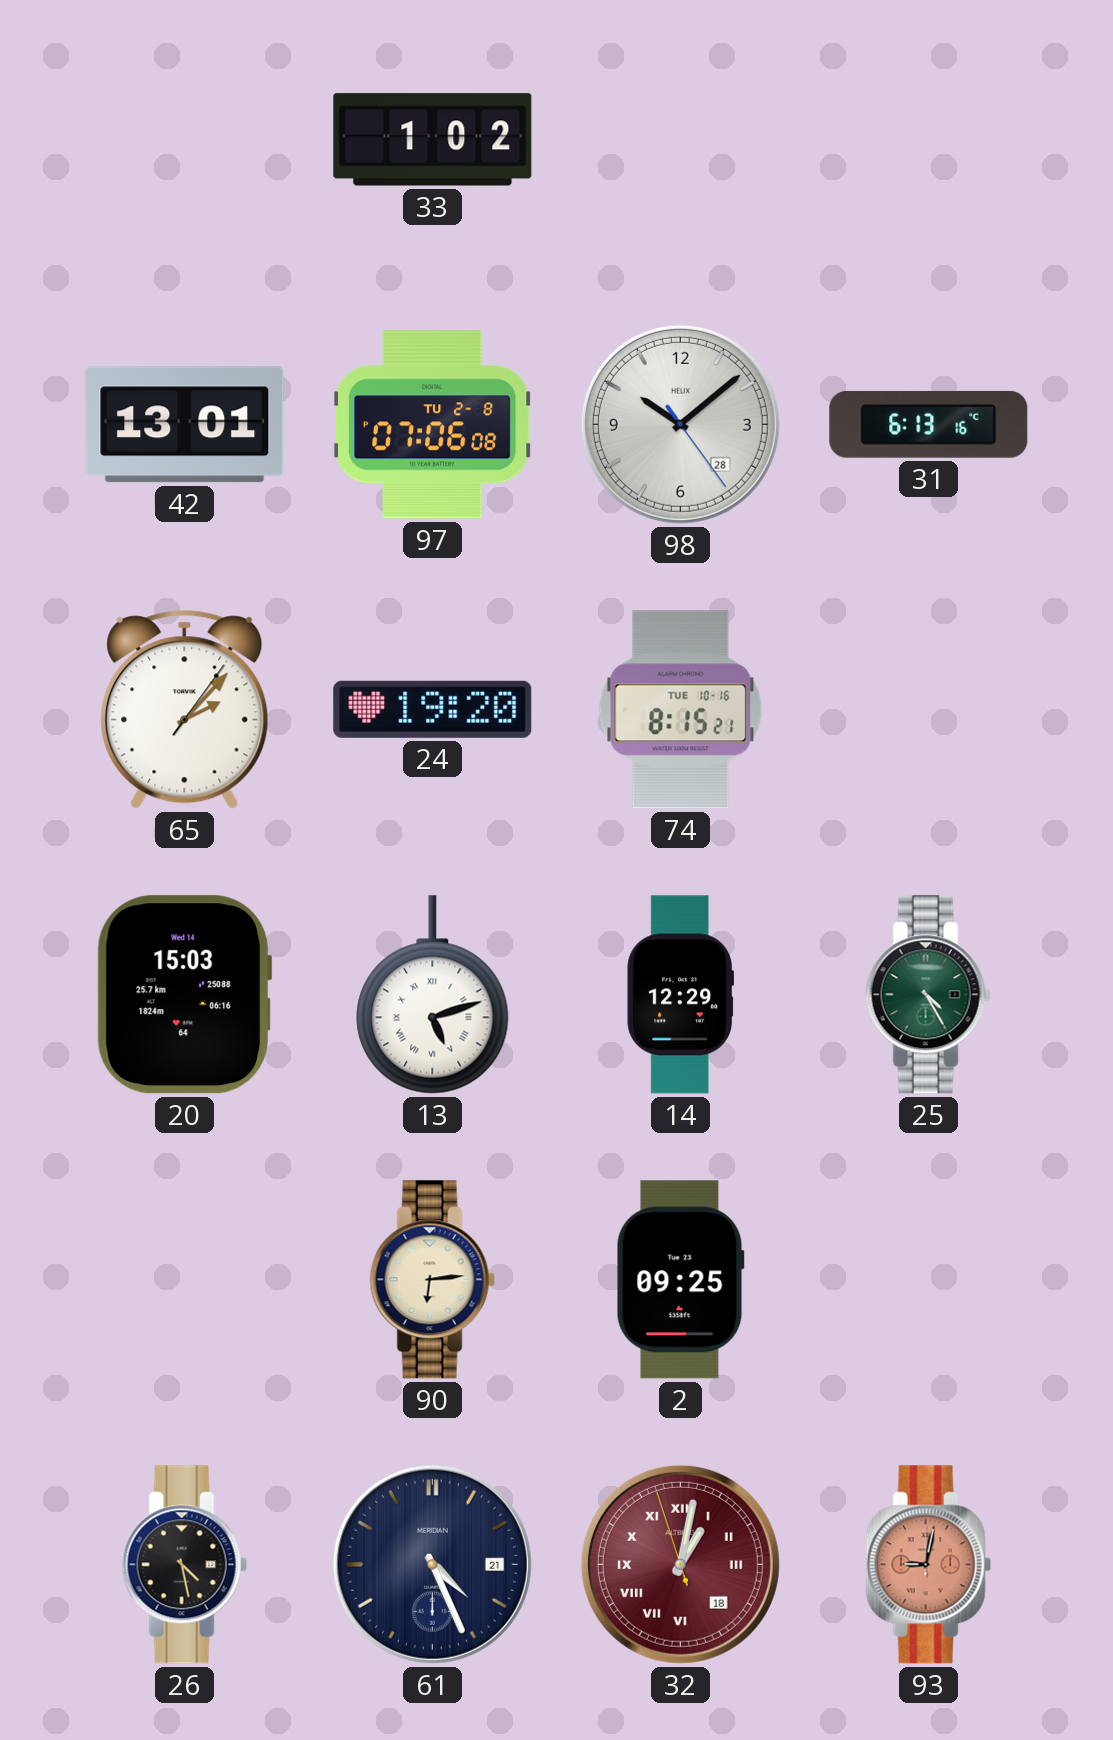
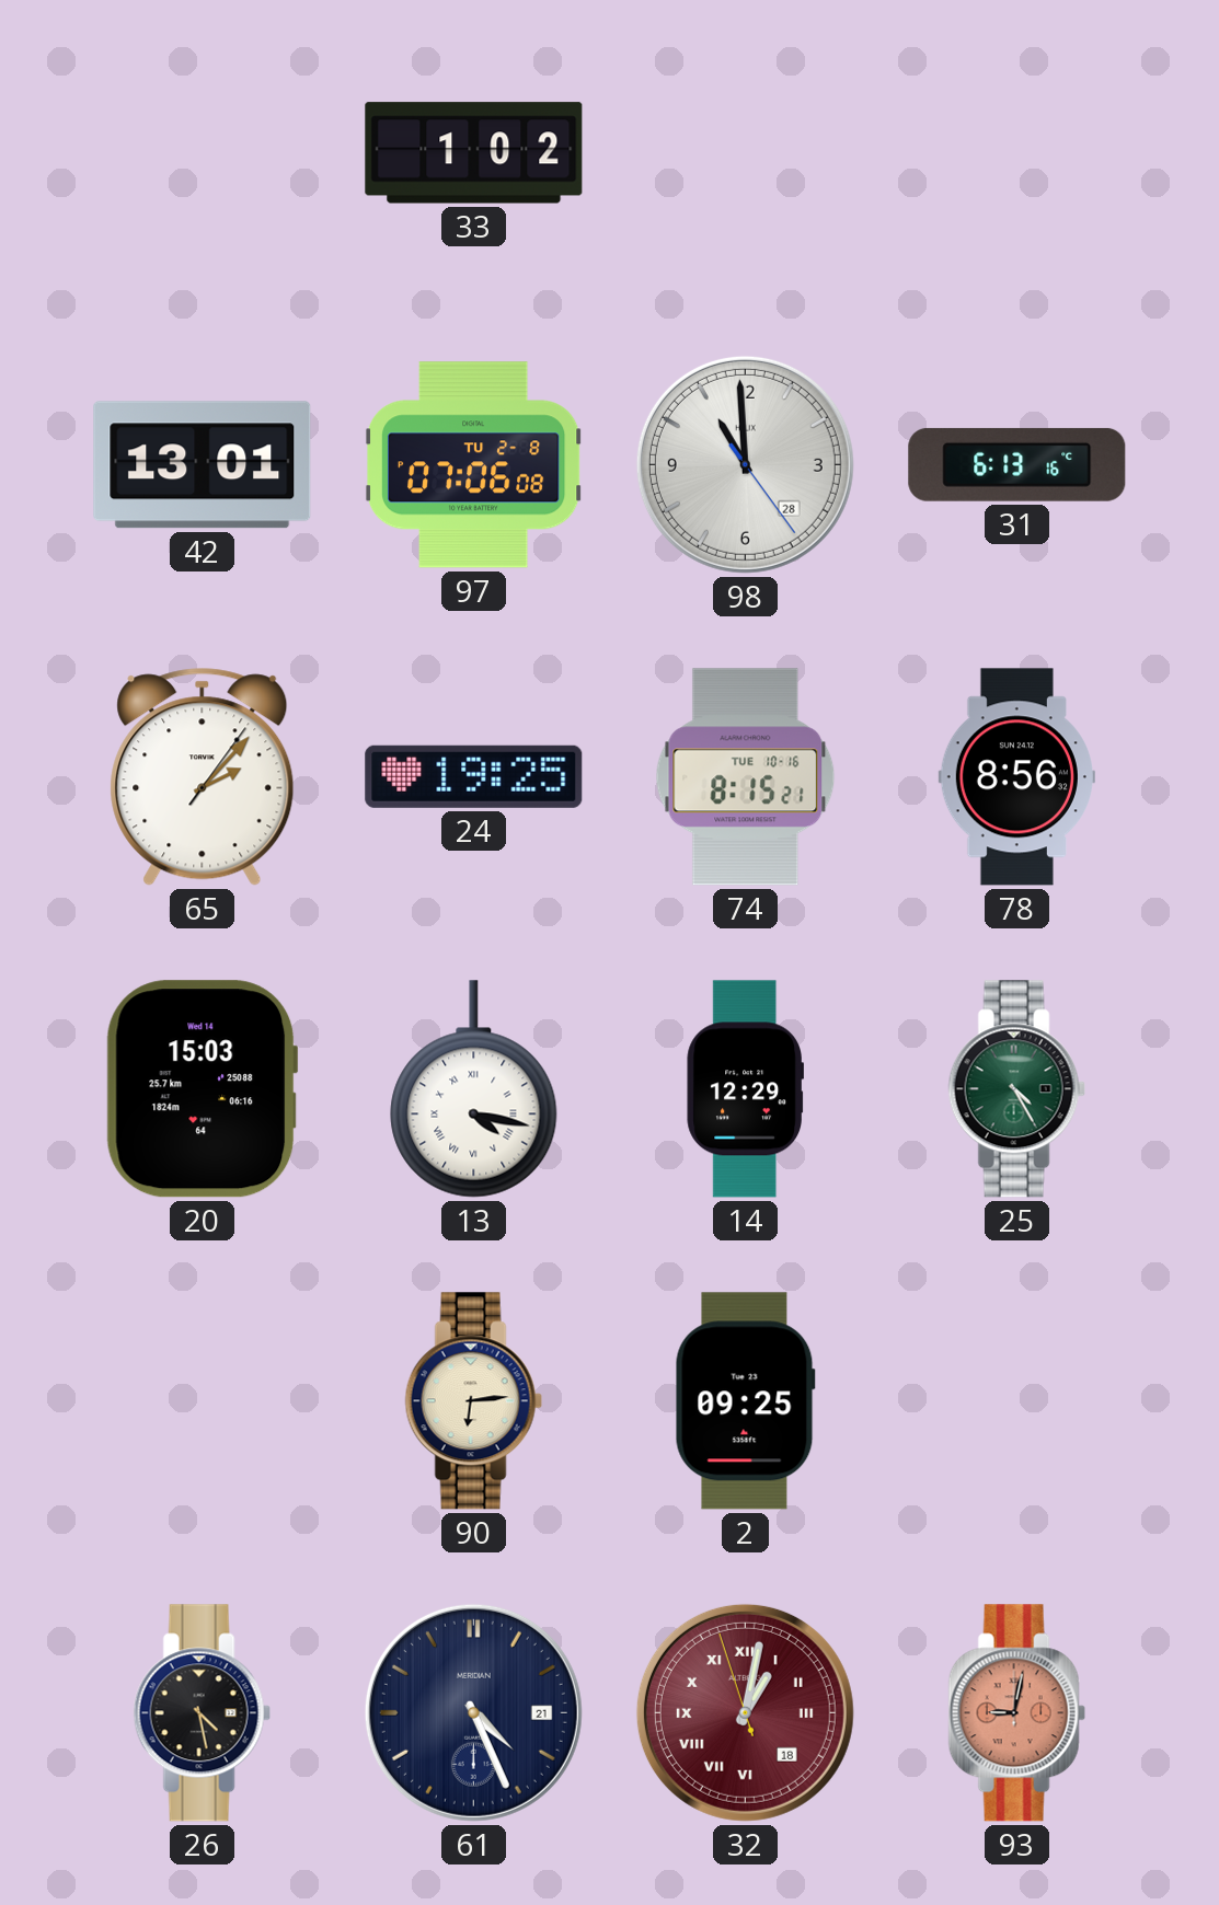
98: 10:08 -> 10:59 (745, 464)
24: 19:20 -> 19:25 (474, 776)
78: none -> 8:56 (1016, 777)
13: 5:12 -> 4:17 (474, 1089)
